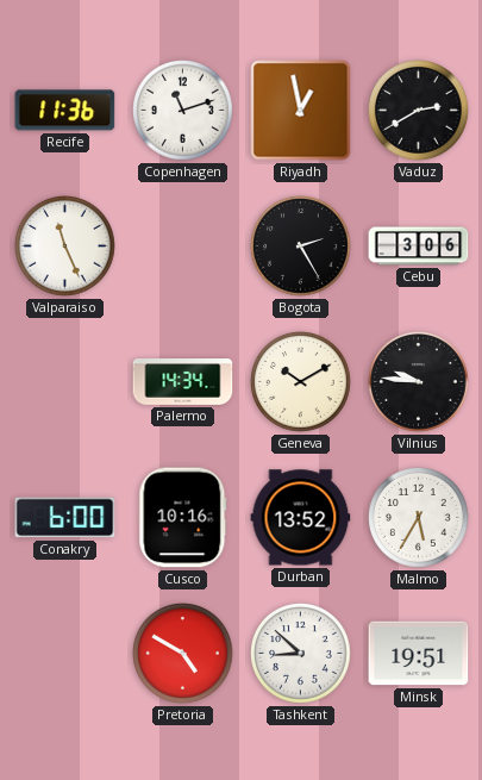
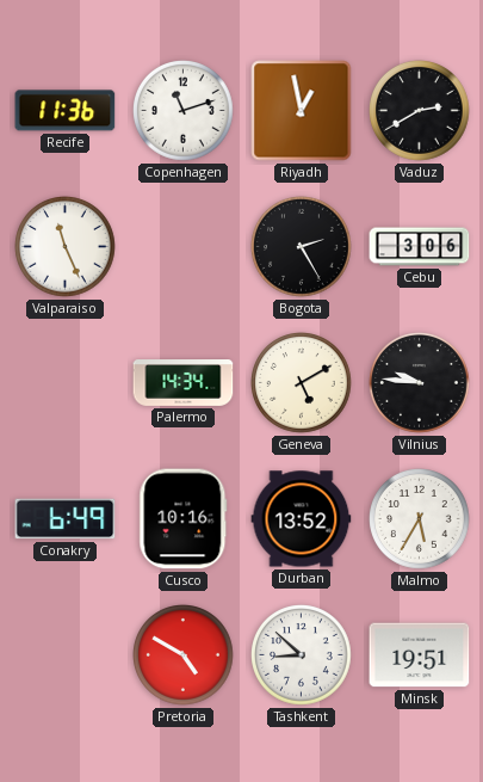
Geneva: 10:10 -> 5:10 (302, 383)
Conakry: 6:00 -> 6:49 (66, 519)
